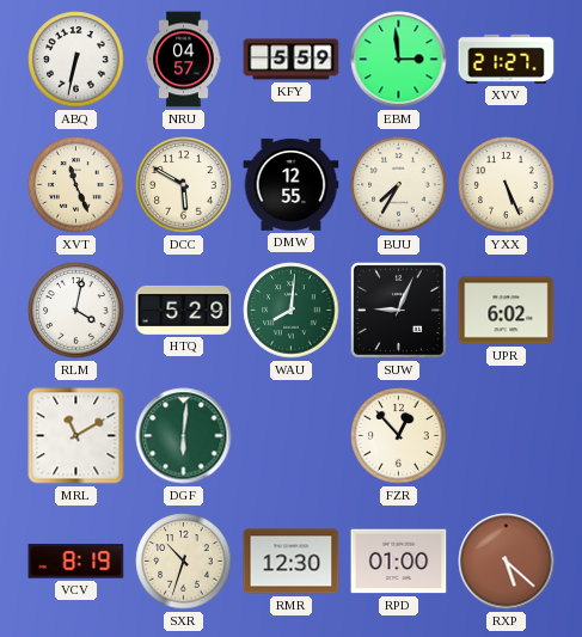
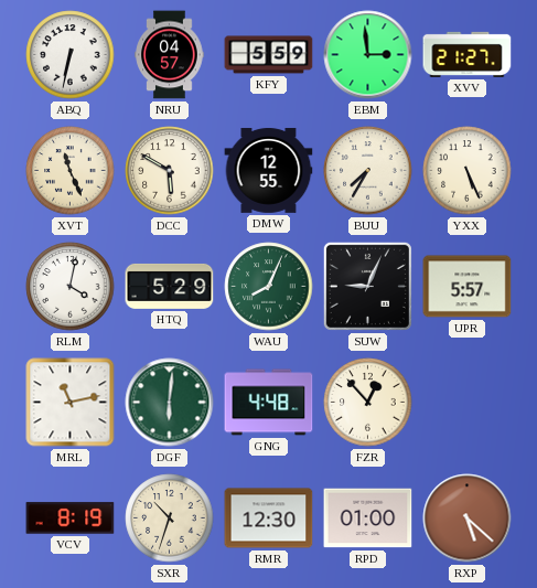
WAU: 8:01 -> 8:04 (269, 287)
UPR: 6:02 -> 5:57 (468, 287)
MRL: 11:10 -> 11:13 (71, 403)
GNG: none -> 4:48 (269, 403)
